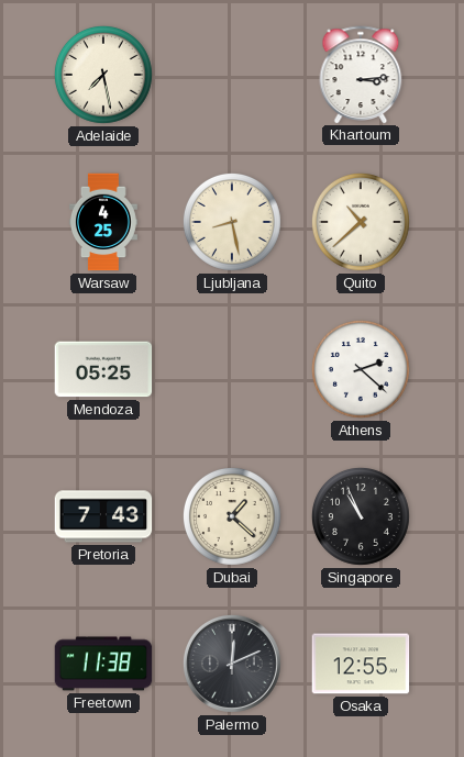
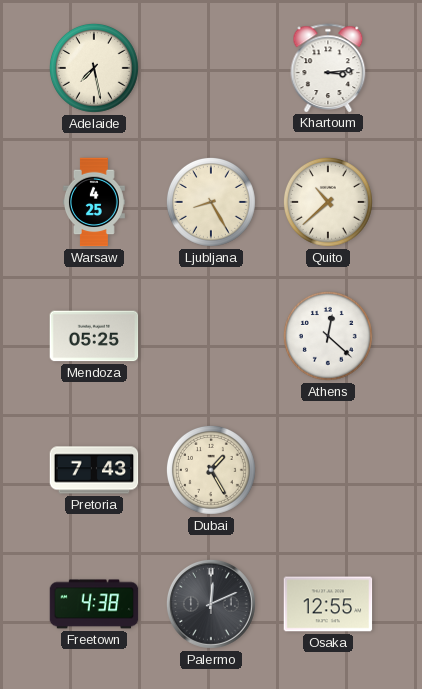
Ljubljana: 8:28 -> 8:25 (211, 202)
Athens: 2:22 -> 12:22 (328, 336)
Dubai: 1:22 -> 1:25 (211, 470)
Singapore: 10:56 -> none (361, 516)
Freetown: 11:38 -> 4:38 (94, 604)
